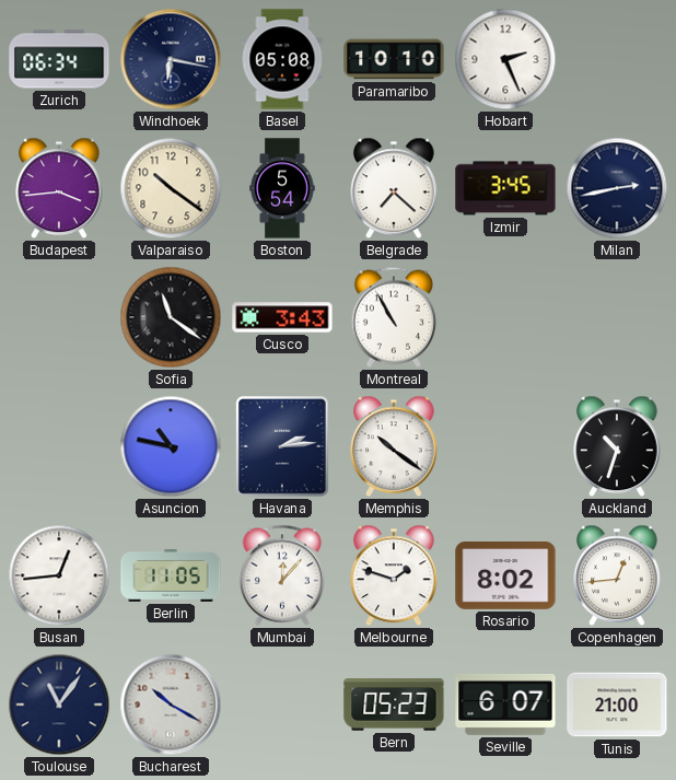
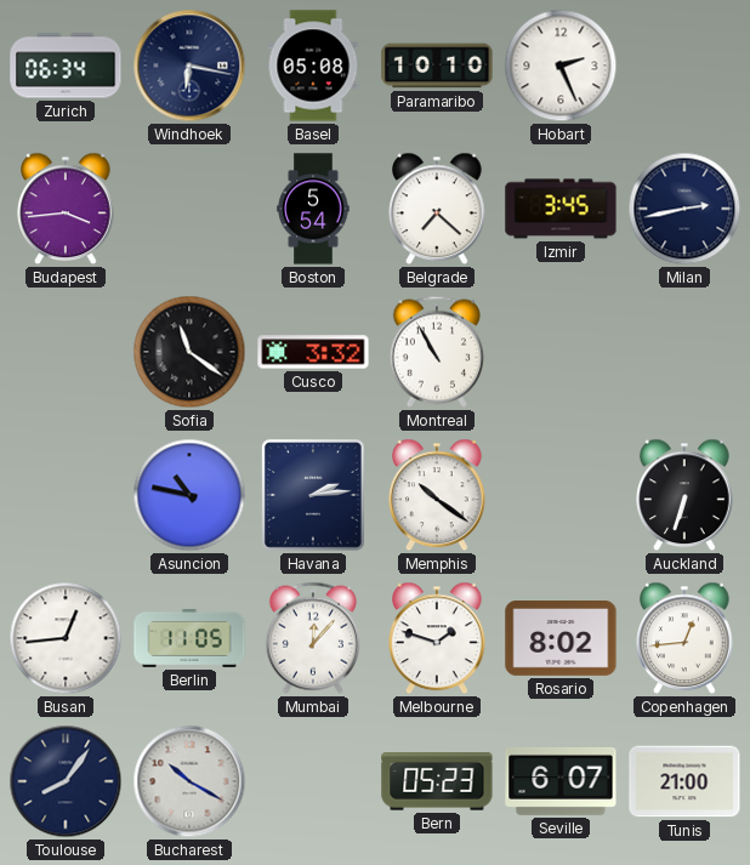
Valparaiso: 10:21 -> none (171, 188)
Cusco: 3:43 -> 3:32 (313, 352)
Auckland: 10:33 -> 6:33 (684, 495)
Toulouse: 11:06 -> 8:06 (66, 781)
